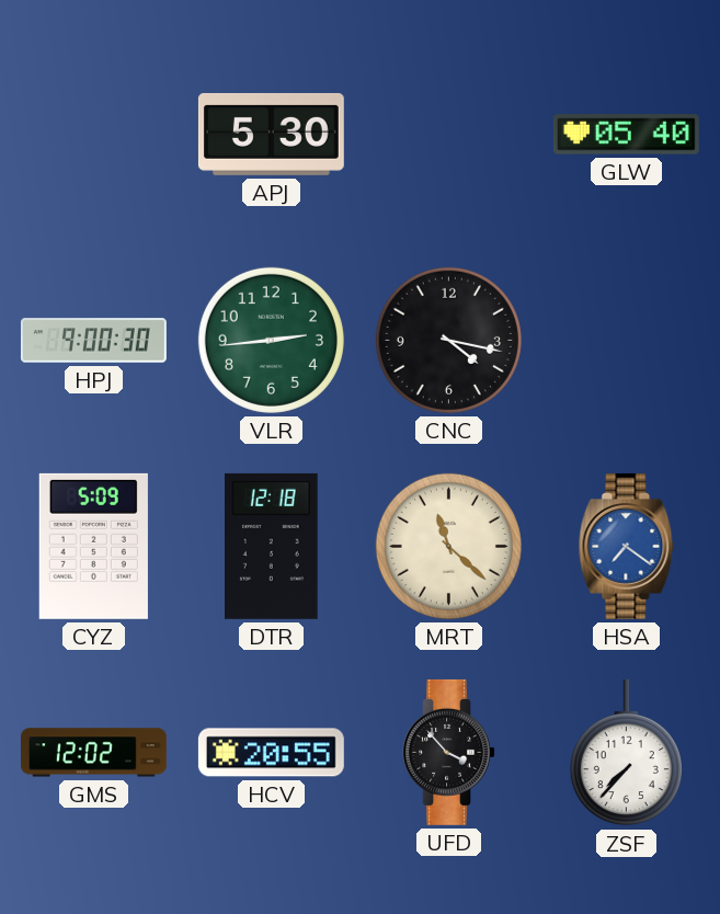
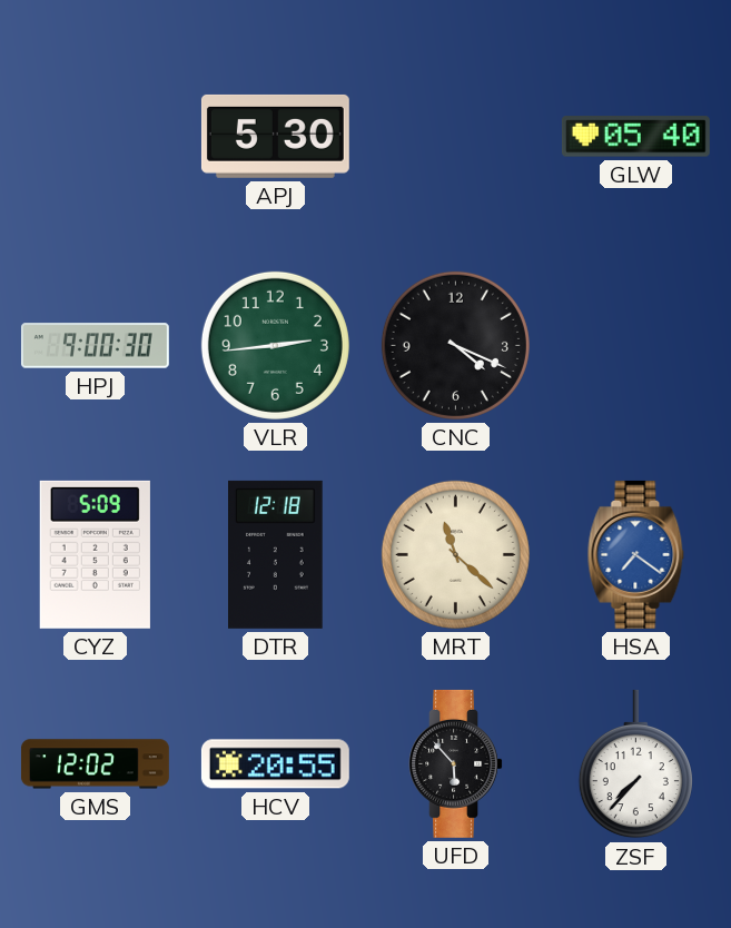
CNC: 4:17 -> 4:19 (455, 345)
UFD: 3:53 -> 5:53 (455, 763)
